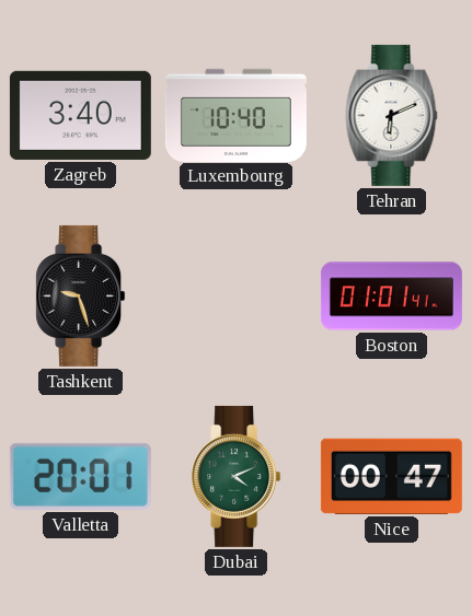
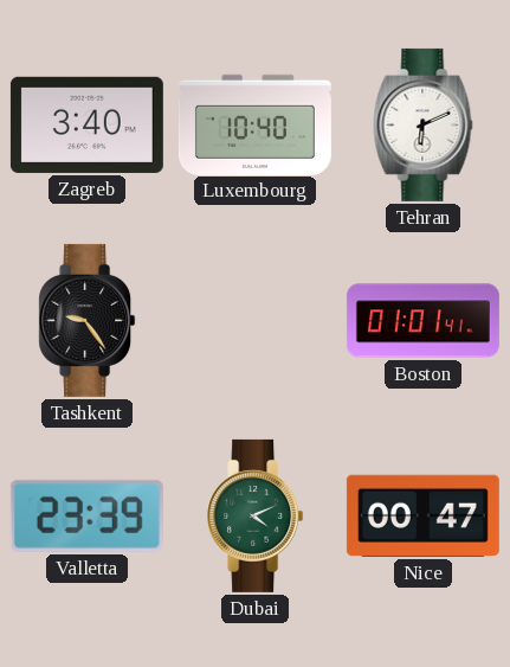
Tashkent: 9:27 -> 9:24 (88, 320)
Valletta: 20:01 -> 23:39 (86, 515)
